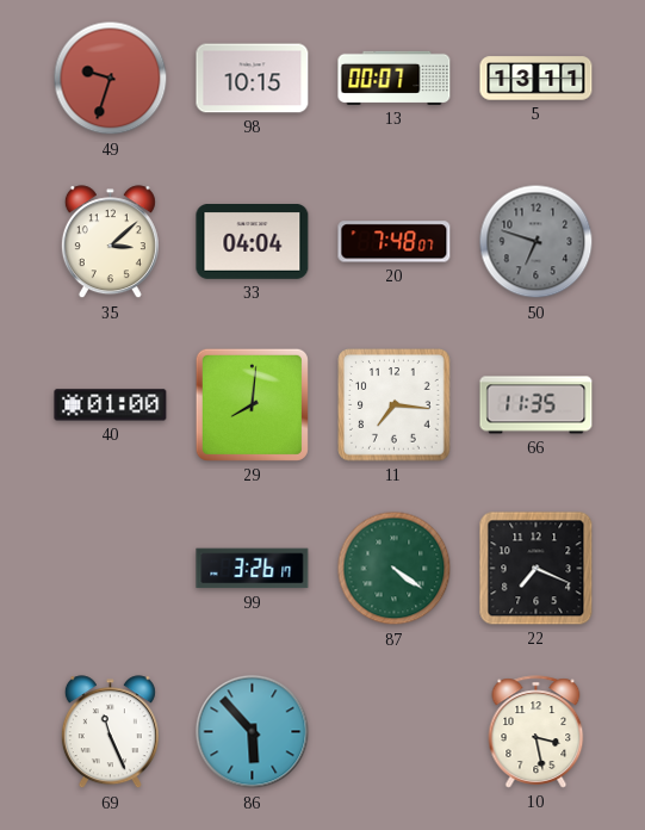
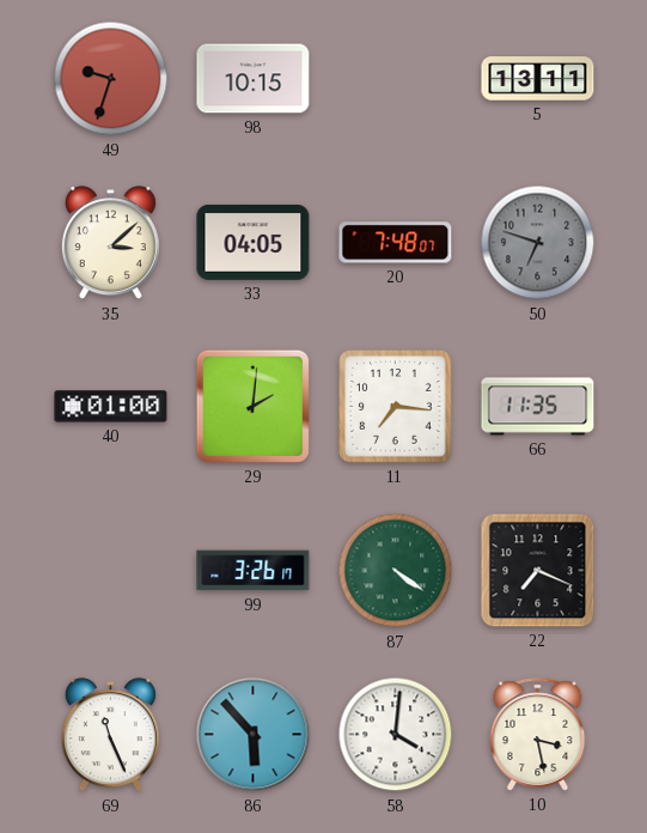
13: 00:07 -> none (395, 78)
33: 04:04 -> 04:05 (254, 243)
29: 8:01 -> 2:01 (252, 406)
58: none -> 4:01 (396, 735)
